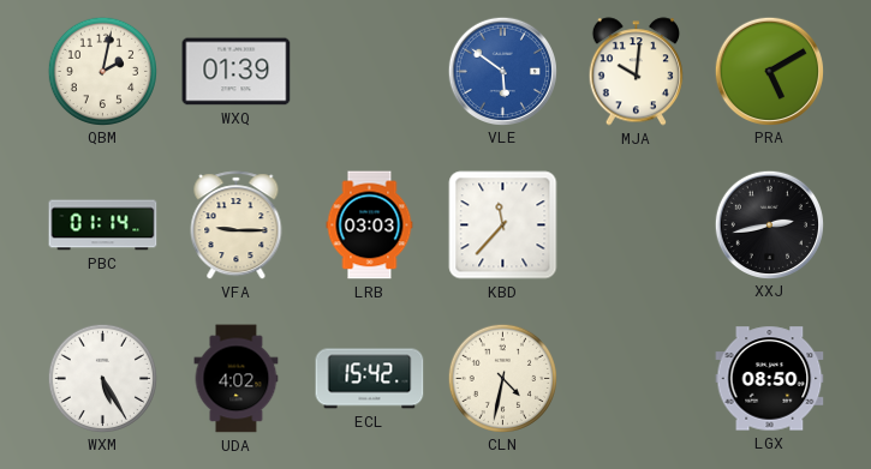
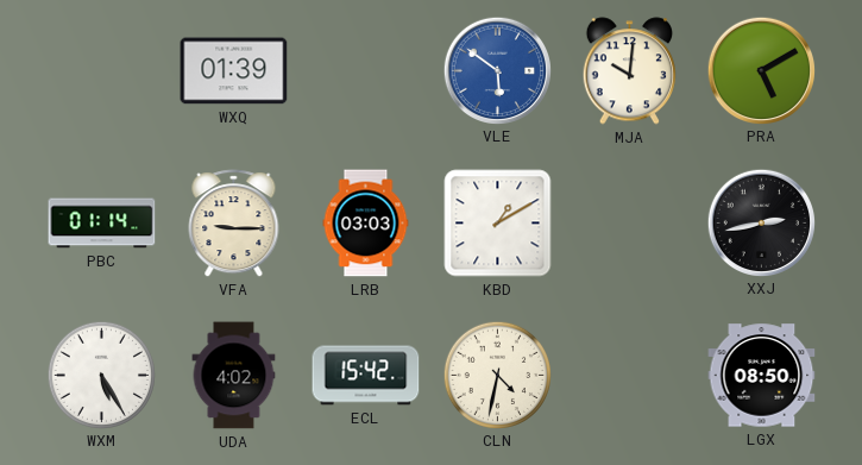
QBM: 2:02 -> none (102, 71)
KBD: 11:37 -> 1:10 (498, 224)
